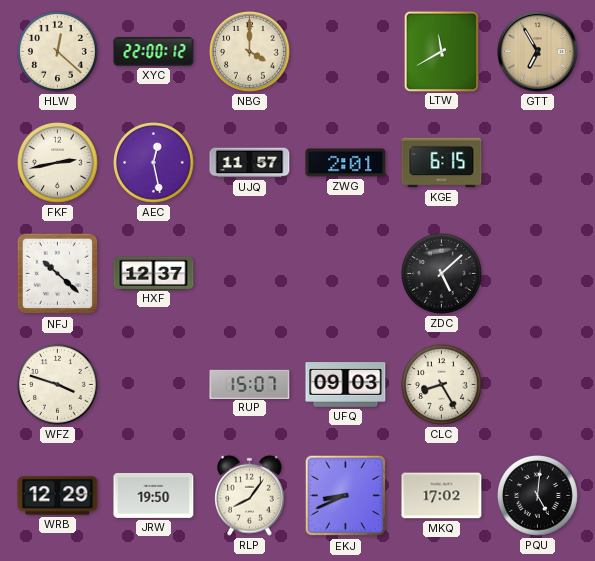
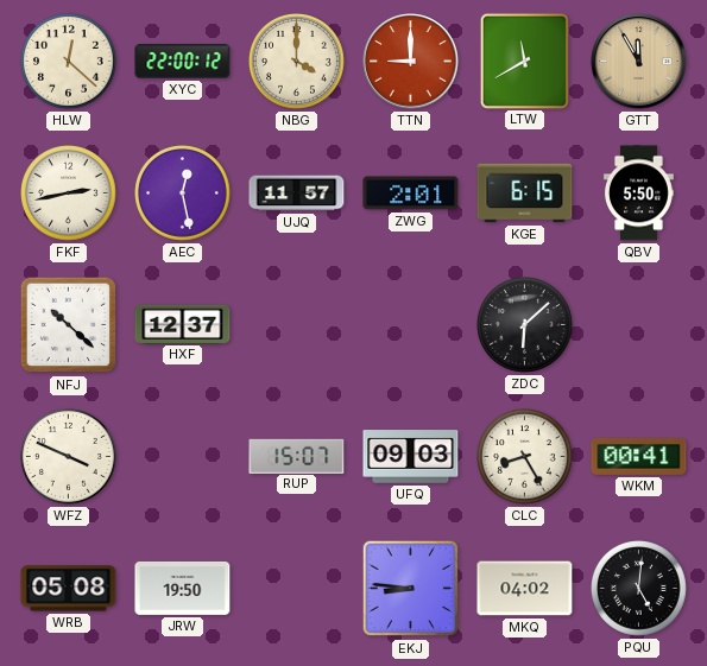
TTN: none -> 9:00 (411, 62)
GTT: 6:55 -> 11:55 (639, 62)
QBV: none -> 5:50 (639, 194)
ZDC: 5:08 -> 6:08 (525, 325)
WFZ: 3:48 -> 3:49 (69, 457)
WKM: none -> 00:41 (639, 456)
WRB: 12:29 -> 05:08 (69, 589)
RLP: 8:06 -> none (250, 495)
EKJ: 8:41 -> 8:46 (411, 589)
MKQ: 17:02 -> 04:02 (525, 589)
